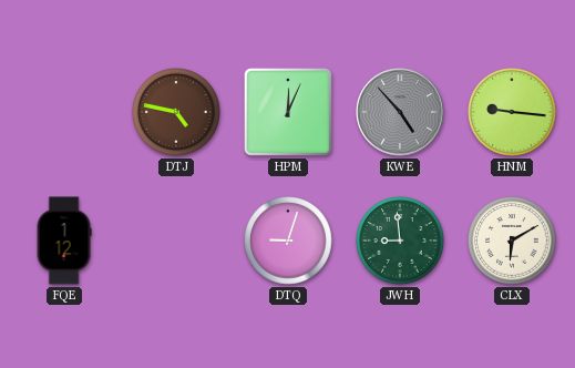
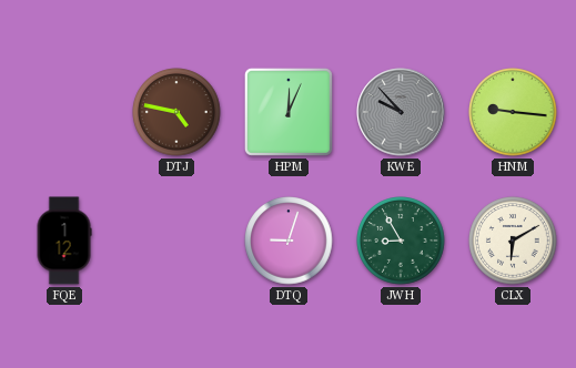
KWE: 4:53 -> 9:53 (401, 112)
JWH: 8:59 -> 8:55 (401, 241)
